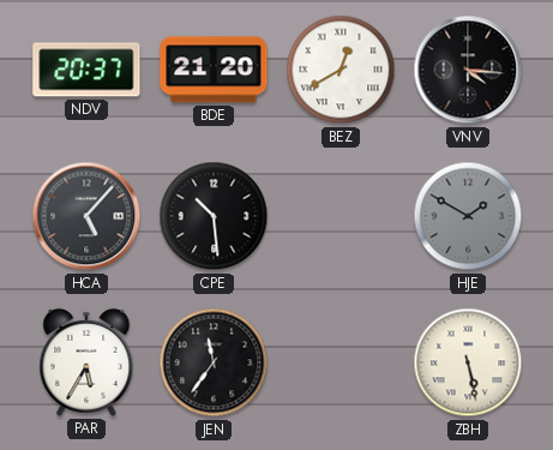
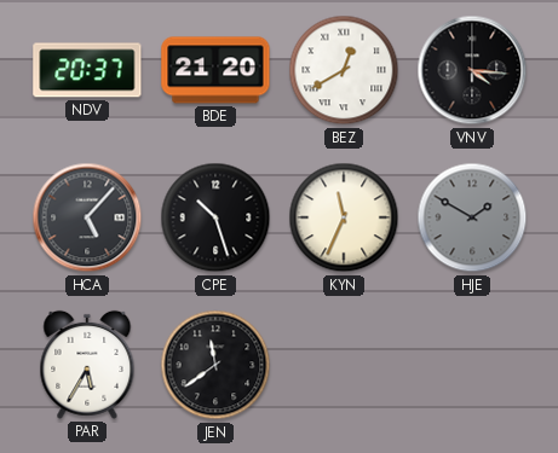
CPE: 10:29 -> 10:27 (215, 217)
KYN: none -> 11:34 (344, 217)
JEN: 11:36 -> 11:39 (215, 365)
ZBH: 5:28 -> none (468, 362)
